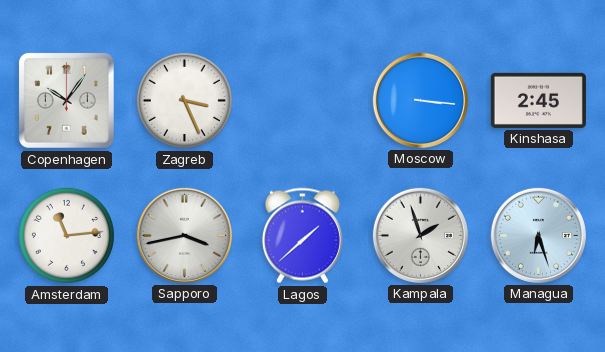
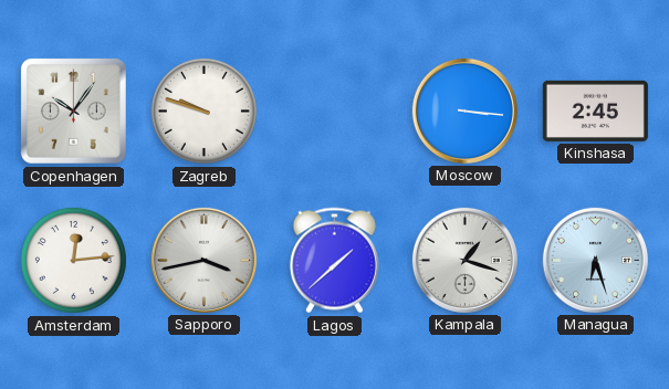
Zagreb: 3:26 -> 9:48 (203, 111)
Amsterdam: 11:14 -> 12:14 (73, 260)
Kampala: 1:57 -> 1:18 (464, 260)
